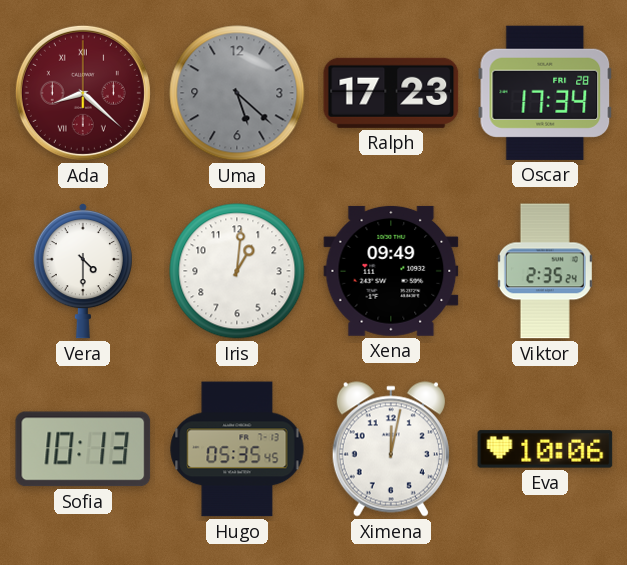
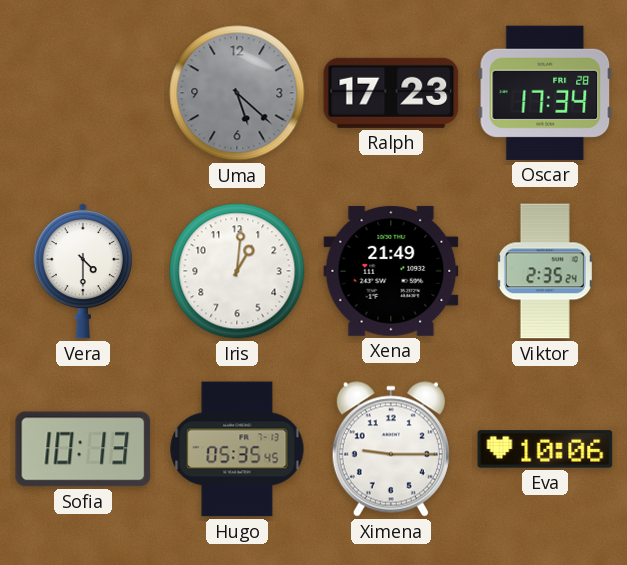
Ada: 8:22 -> none (83, 93)
Xena: 09:49 -> 21:49 (391, 271)
Ximena: 12:02 -> 9:15 (391, 449)
